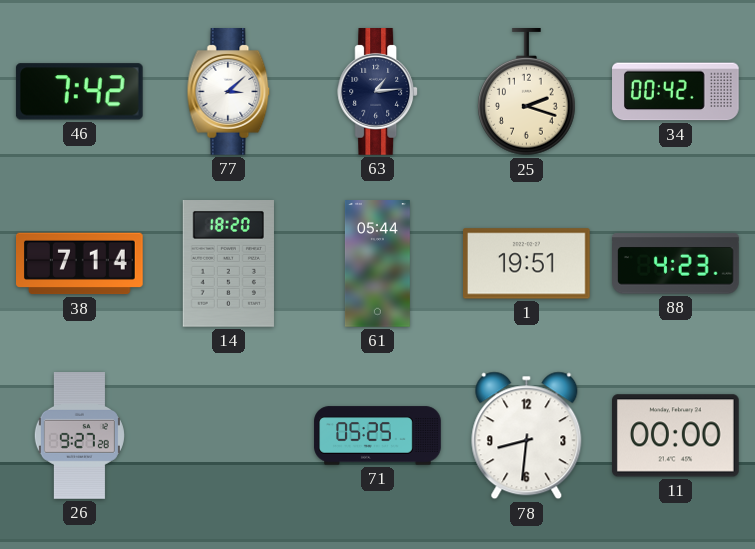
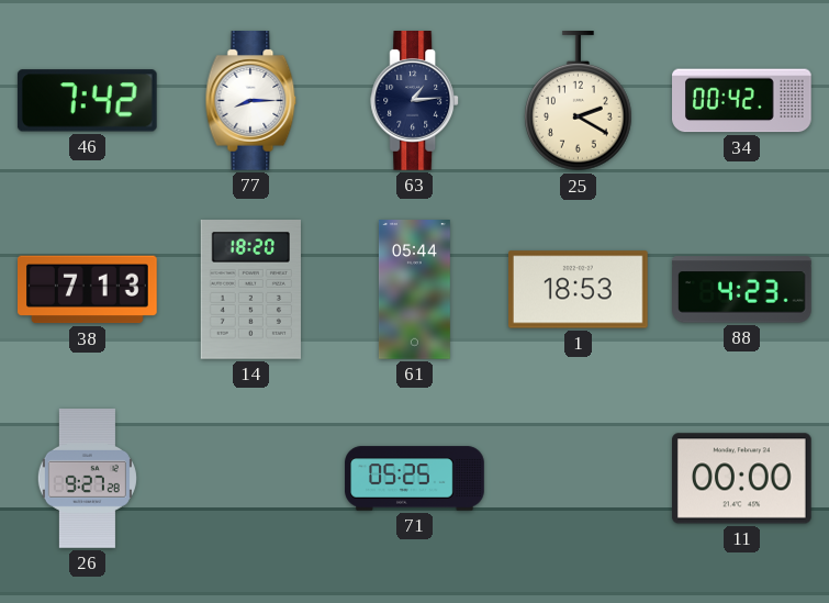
77: 3:08 -> 8:15 (251, 101)
25: 2:18 -> 2:20 (579, 102)
38: 7:14 -> 7:13 (88, 290)
1: 19:51 -> 18:53 (579, 290)
78: 8:31 -> none (527, 436)
